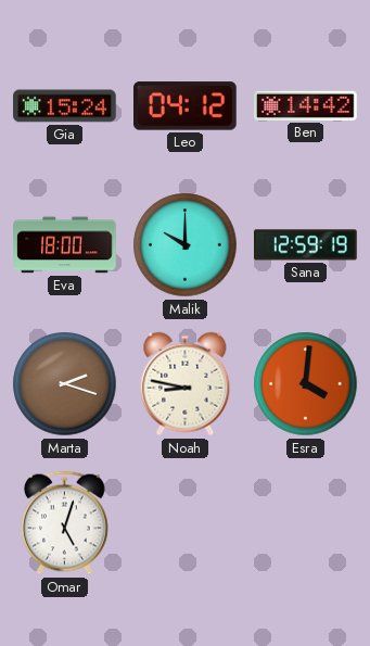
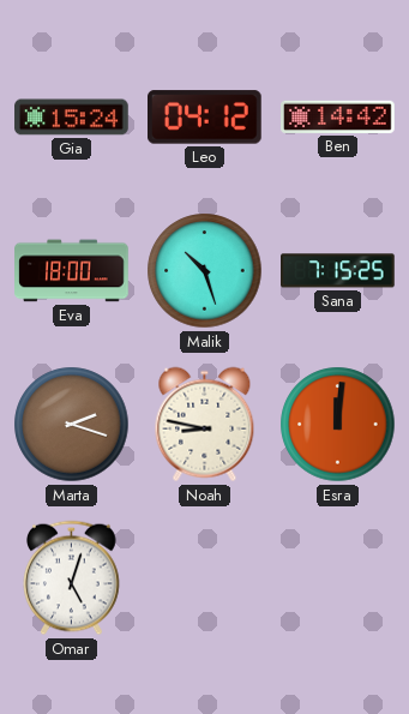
Malik: 10:00 -> 10:27 (205, 271)
Sana: 12:59 -> 7:15 (338, 271)
Esra: 4:01 -> 12:01 (338, 425)
